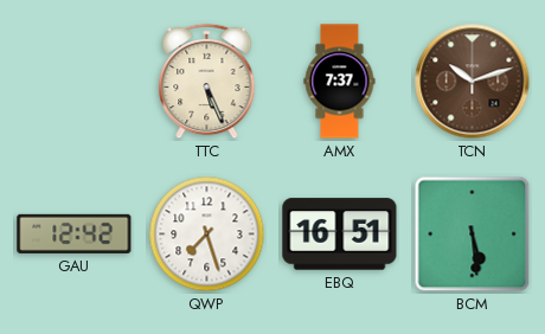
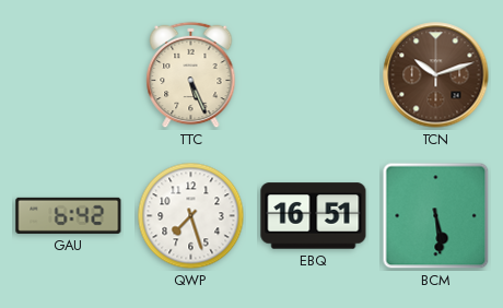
AMX: 7:37 -> none (340, 82)
GAU: 12:42 -> 6:42 (69, 215)
